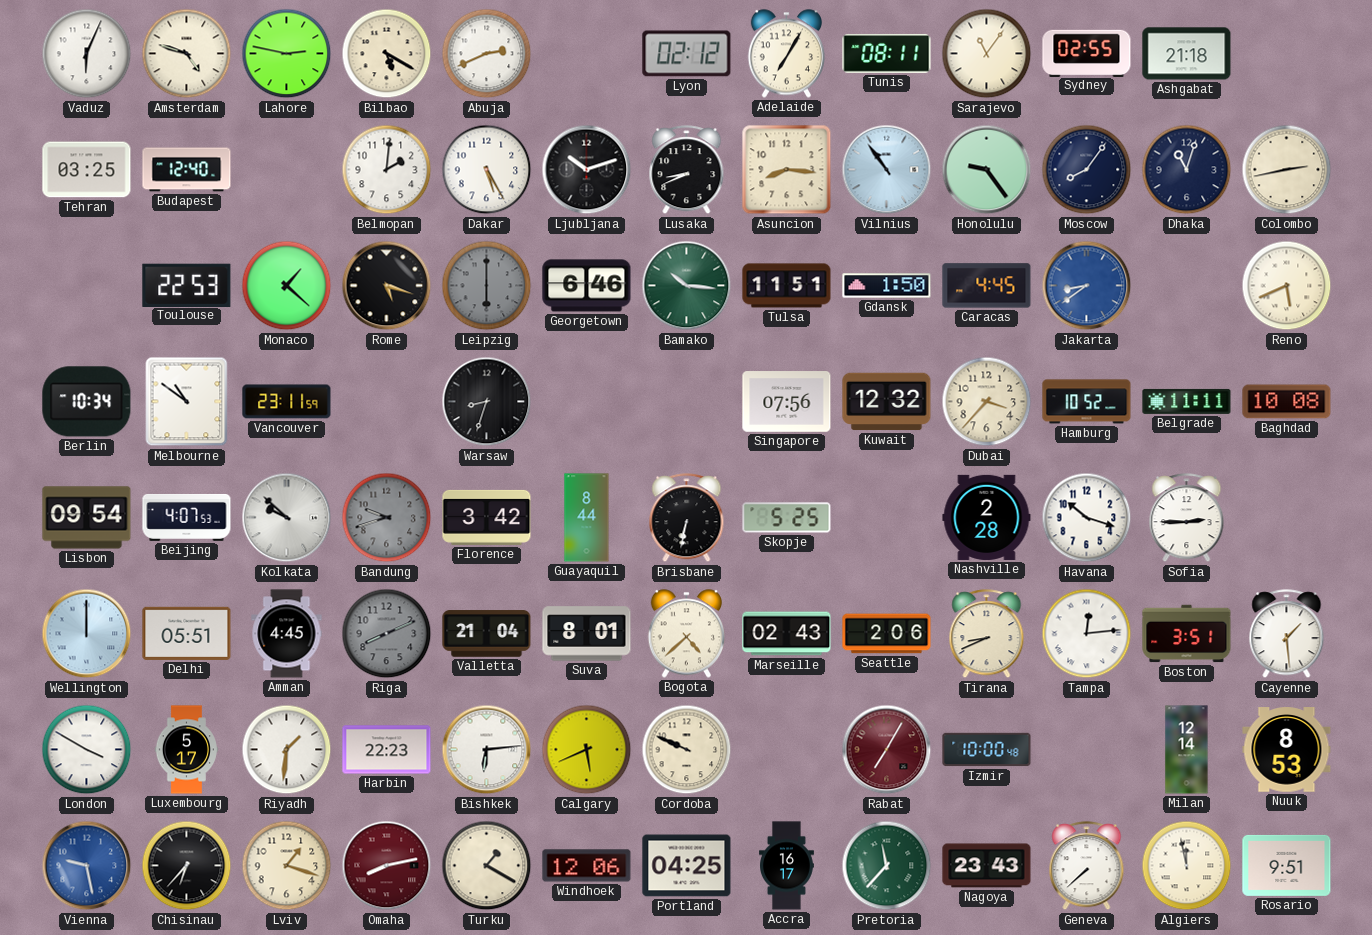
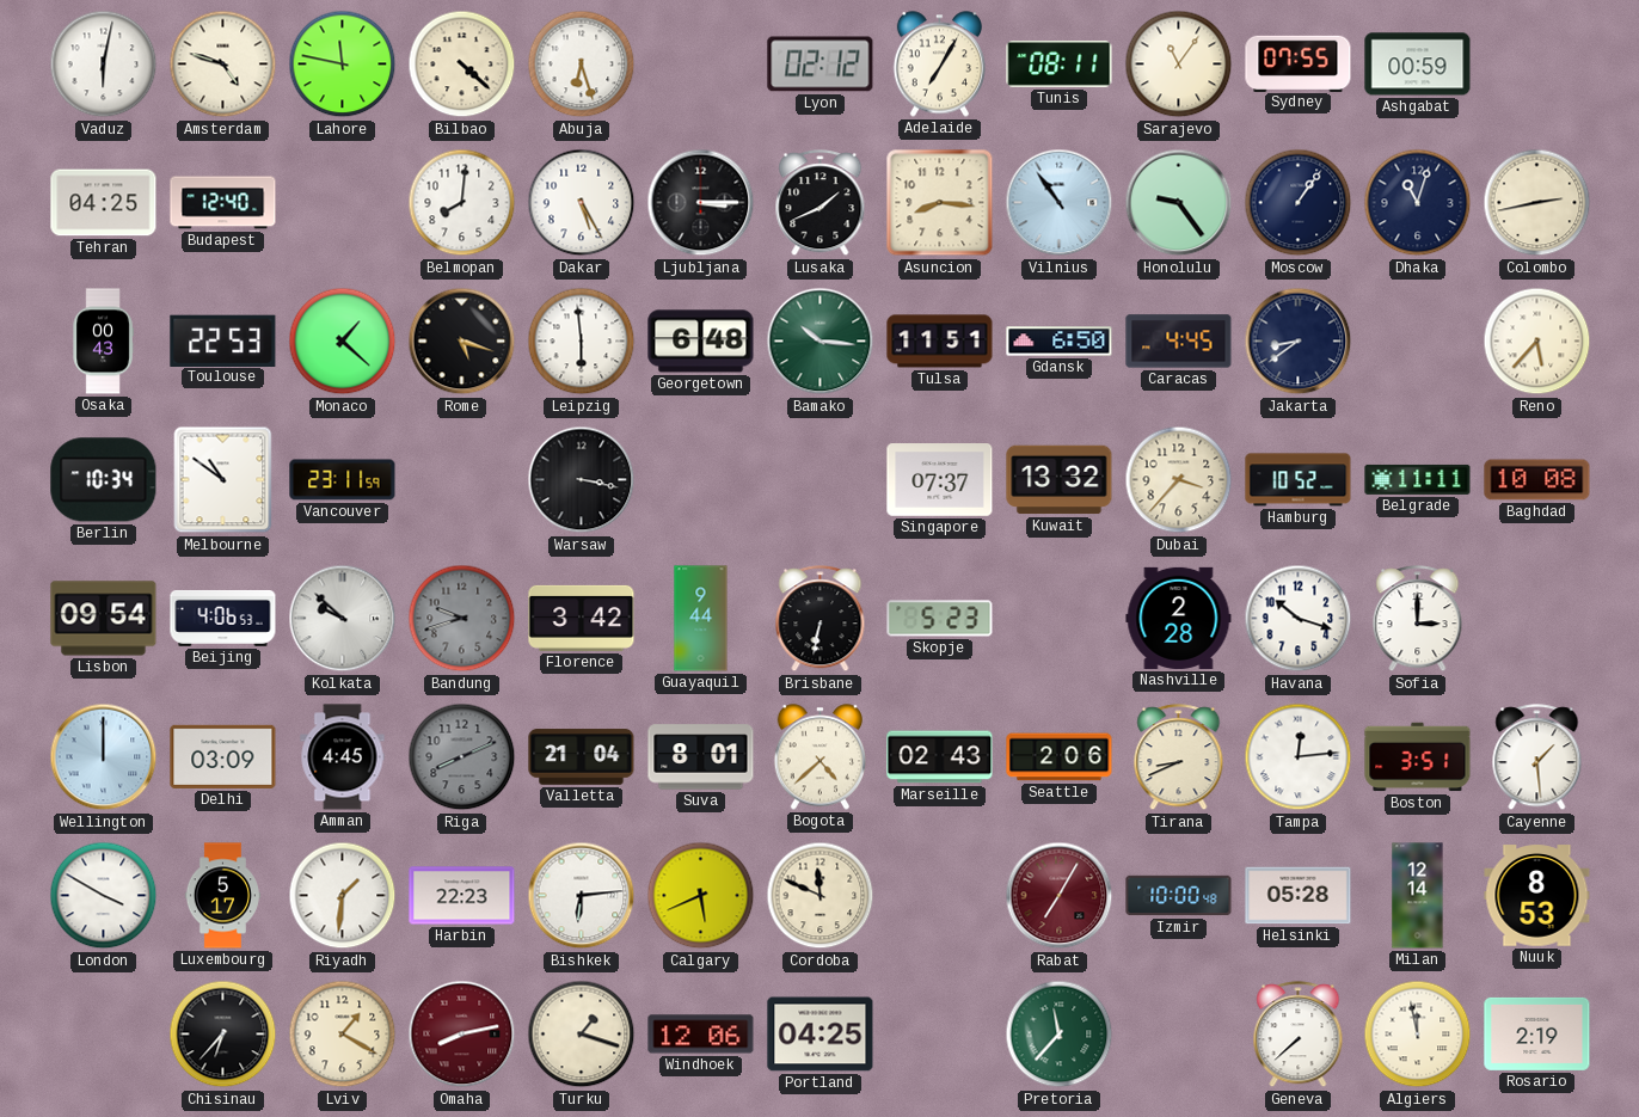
Vaduz: 6:04 -> 6:02 (104, 65)
Lahore: 2:47 -> 11:47 (343, 65)
Bilbao: 5:20 -> 4:22 (462, 65)
Abuja: 2:41 -> 6:27 (582, 65)
Sydney: 02:55 -> 07:55 (1299, 63)
Ashgabat: 21:18 -> 00:59 (1418, 65)
Tehran: 03:25 -> 04:25 (104, 203)
Belmopan: 2:01 -> 8:01 (462, 203)
Ljubljana: 10:12 -> 3:15 (701, 203)
Lusaka: 8:41 -> 1:41 (821, 203)
Moscow: 8:06 -> 1:06 (1299, 203)
Osaka: none -> 00:43 (103, 342)
Leipzig: 6:00 -> 5:59 (582, 342)
Leipzig dial: grey -> white (582, 342)
Georgetown: 6:46 -> 6:48 (701, 342)
Gdansk: 1:50 -> 6:50 (1060, 342)
Jakarta dial: blue -> navy (1299, 342)
Reno: 5:41 -> 5:37 (1537, 342)
Warsaw: 8:33 -> 3:17 (582, 480)
Singapore: 07:56 -> 07:37 (940, 480)
Kuwait: 12:32 -> 13:32 (1060, 480)
Beijing: 4:07 -> 4:06 (223, 618)
Guayaquil: 8:44 -> 9:44 (701, 619)
Skopje: 5:25 -> 5:23 (940, 619)
Sofia: 2:45 -> 3:00 (1418, 619)
Delhi: 05:51 -> 03:09 (223, 756)
Cordoba: 9:49 -> 11:49 (821, 896)
Helsinki: none -> 05:28 (1299, 896)
Vienna: 9:28 -> none (87, 866)
Lviv: 1:18 -> 1:20 (343, 1035)
Turku: 1:20 -> 1:18 (582, 1035)
Accra: 16:17 -> none (787, 866)
Nagoya: 23:43 -> none (987, 866)
Rosario: 9:51 -> 2:19 (1537, 1033)
